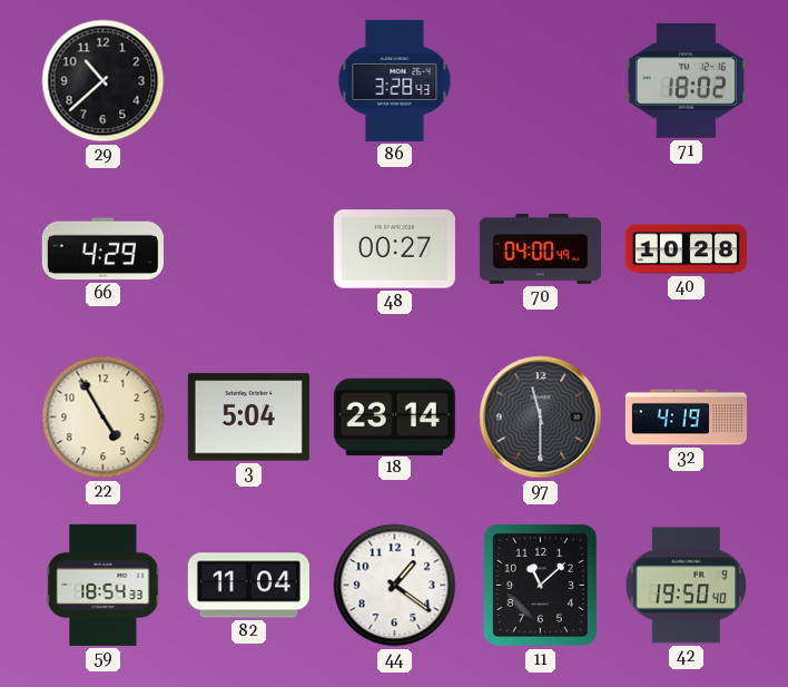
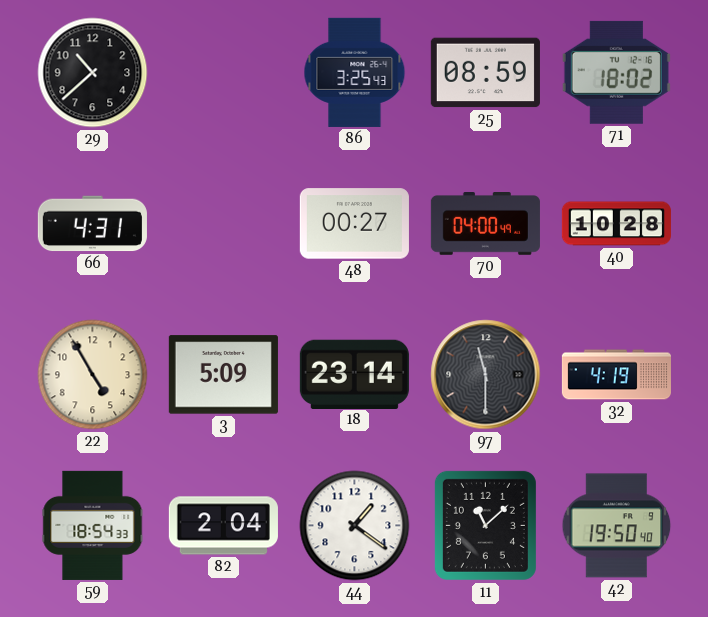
86: 3:28 -> 3:25 (355, 72)
25: none -> 08:59 (485, 73)
66: 4:29 -> 4:31 (92, 224)
3: 5:04 -> 5:09 (223, 375)
82: 11:04 -> 2:04 (223, 526)
